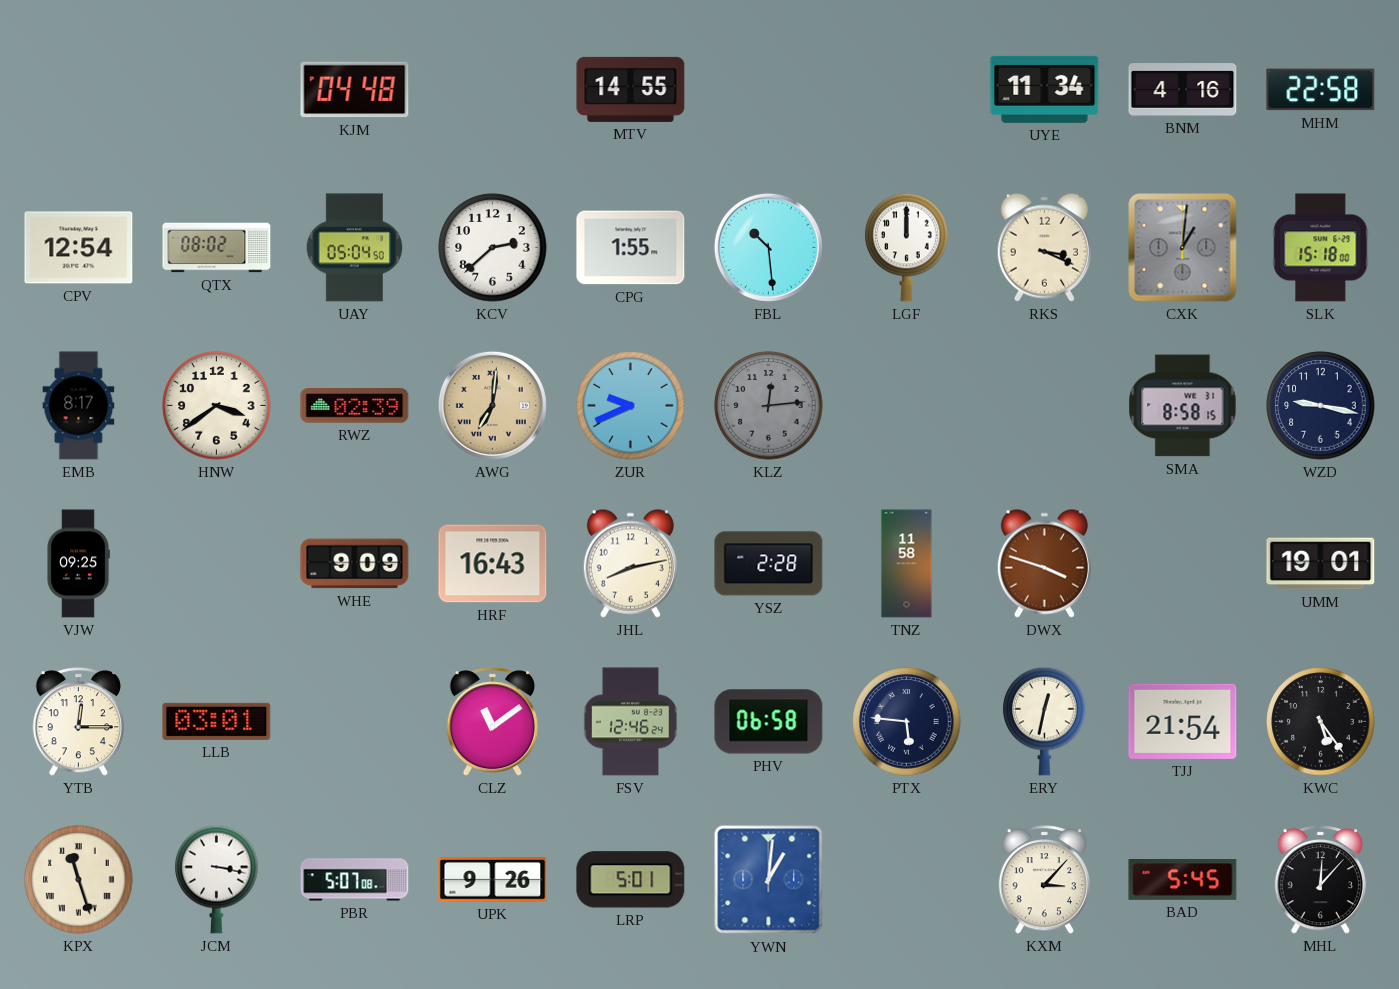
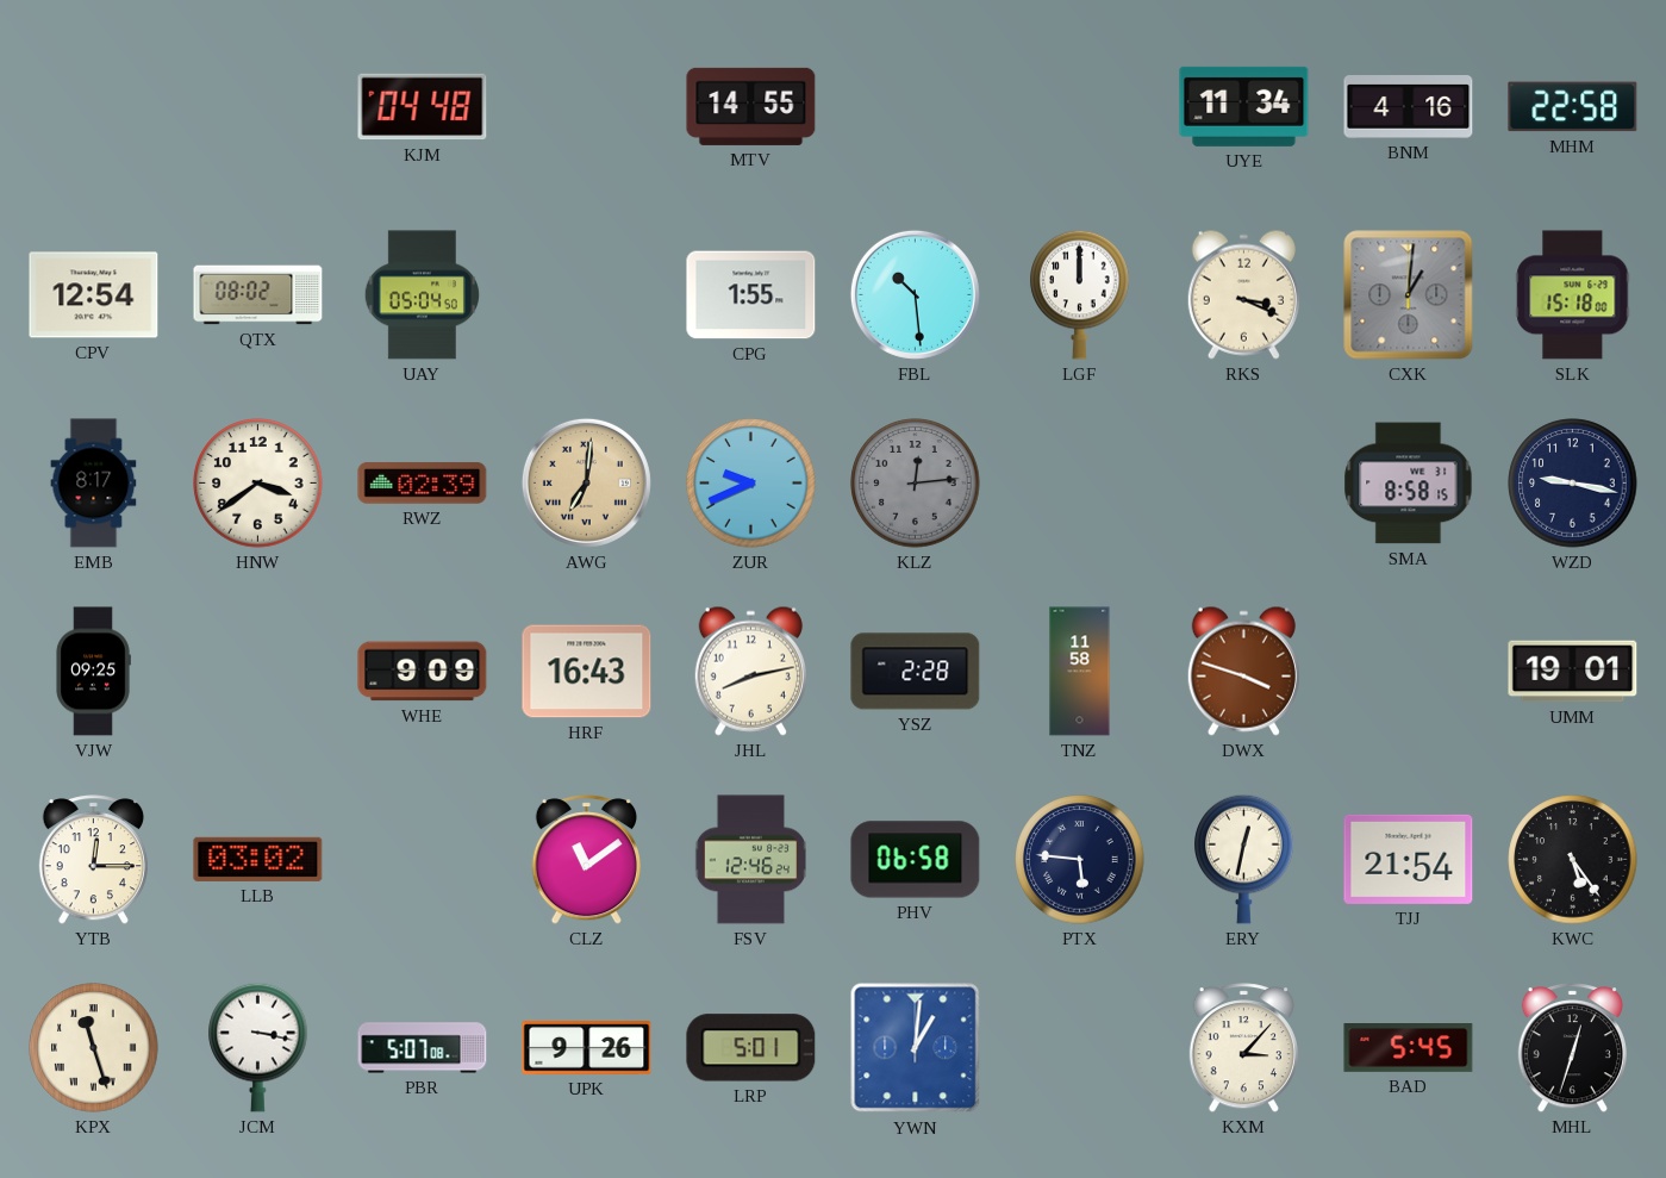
KCV: 2:38 -> none (493, 248)
LLB: 03:01 -> 03:02 (258, 859)
MHL: 12:07 -> 12:33 (1572, 1048)
